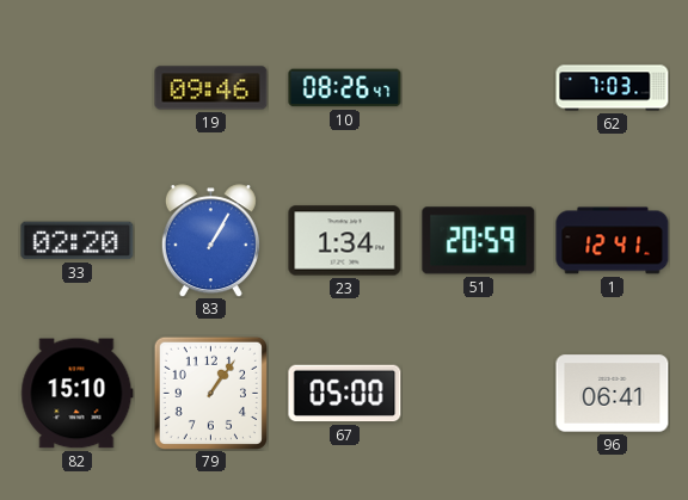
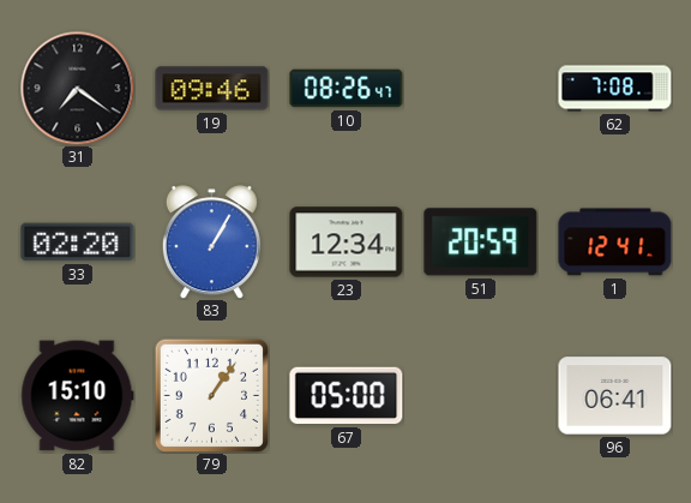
31: none -> 7:21 (77, 88)
62: 7:03 -> 7:08 (615, 89)
23: 1:34 -> 12:34 (347, 242)
